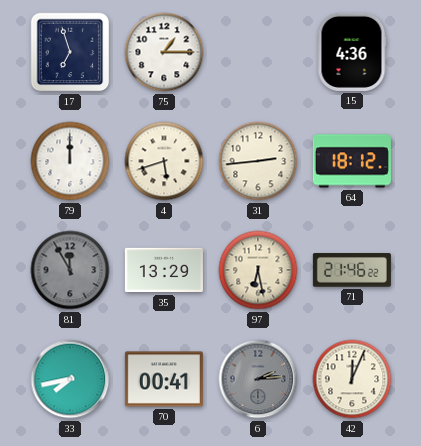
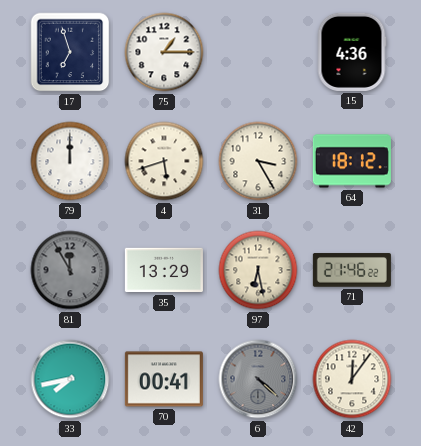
31: 2:44 -> 3:25 (258, 161)
6: 2:14 -> 4:22 (258, 379)
42: 12:04 -> 12:06 (352, 379)
